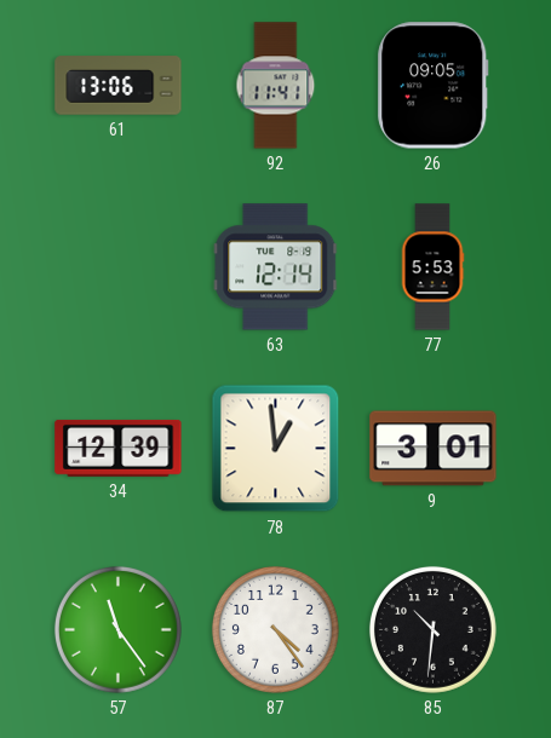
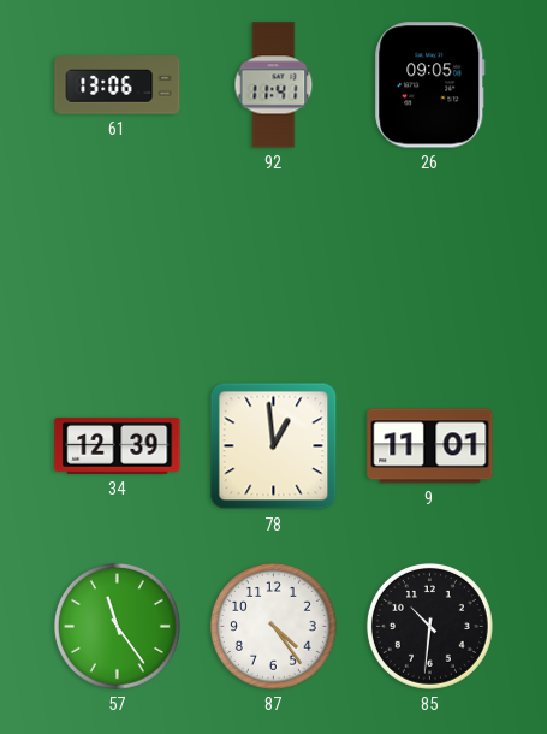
63: 12:14 -> none (276, 267)
77: 5:53 -> none (432, 267)
9: 3:01 -> 11:01 (430, 446)
